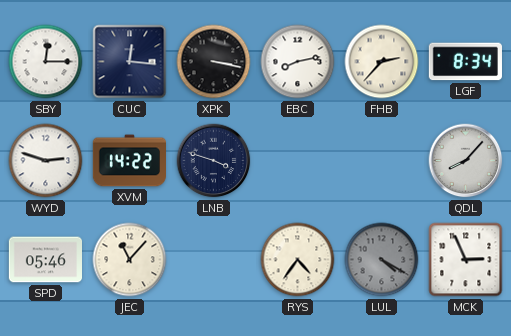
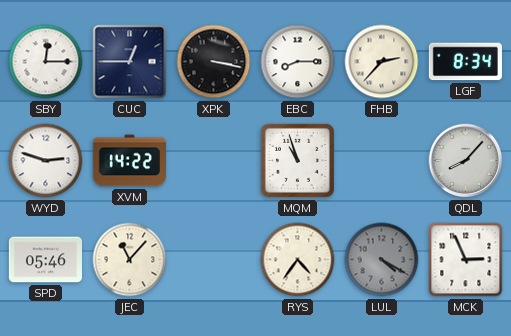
CUC: 12:16 -> 12:45 (130, 62)
EBC: 8:13 -> 8:15 (298, 62)
LNB: 3:48 -> none (214, 161)
MQM: none -> 10:57 (297, 160)
